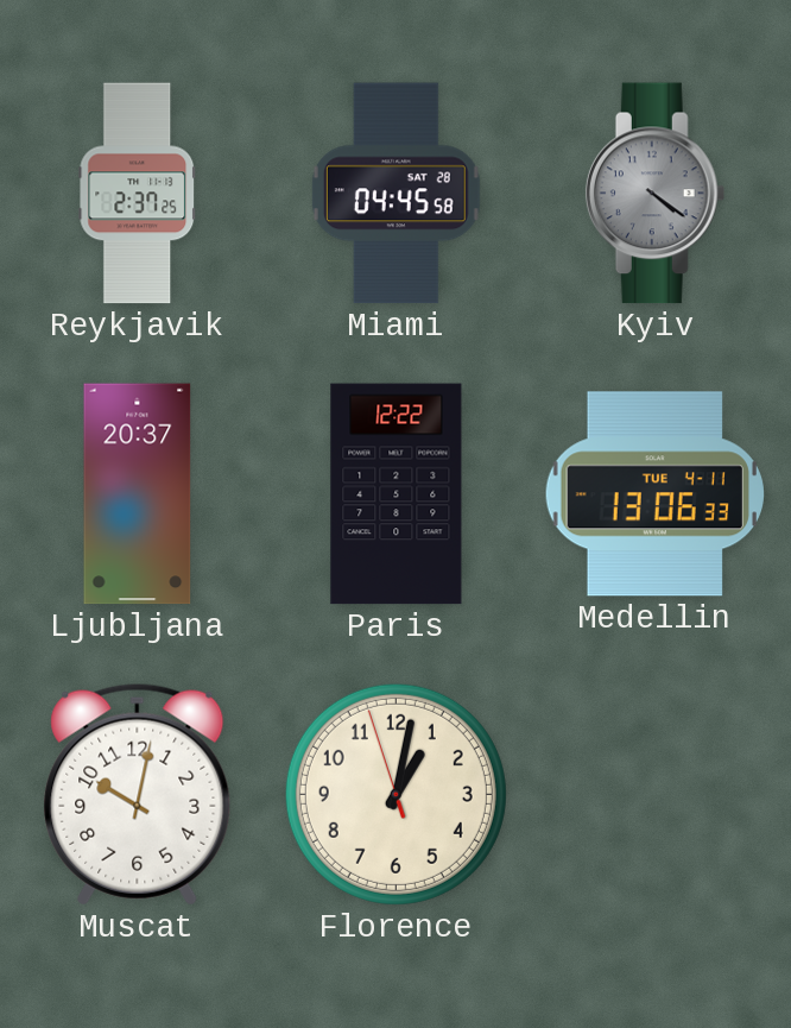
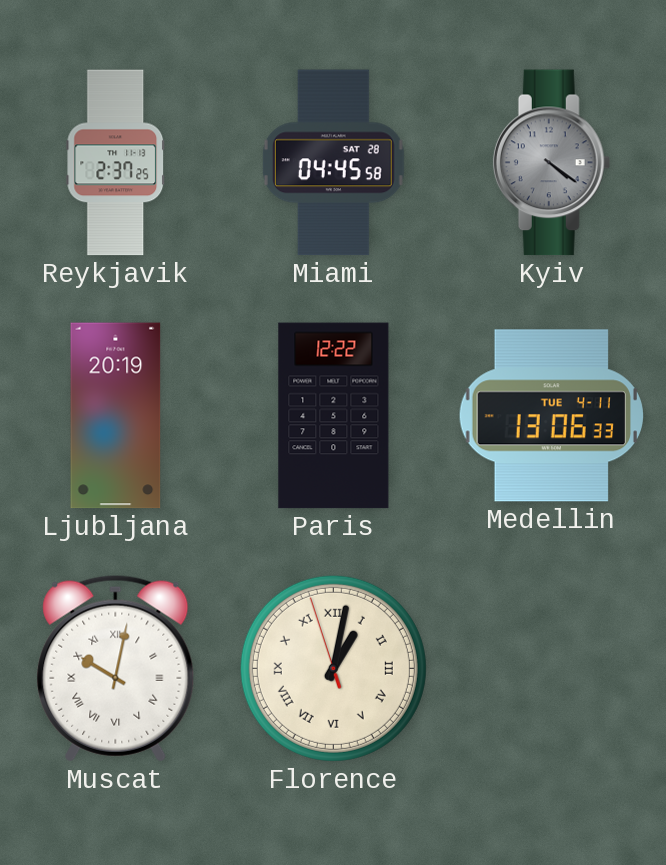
Ljubljana: 20:37 -> 20:19 (116, 416)
Muscat numerals: Arabic -> Roman (116, 668)
Florence numerals: Arabic -> Roman (333, 668)
